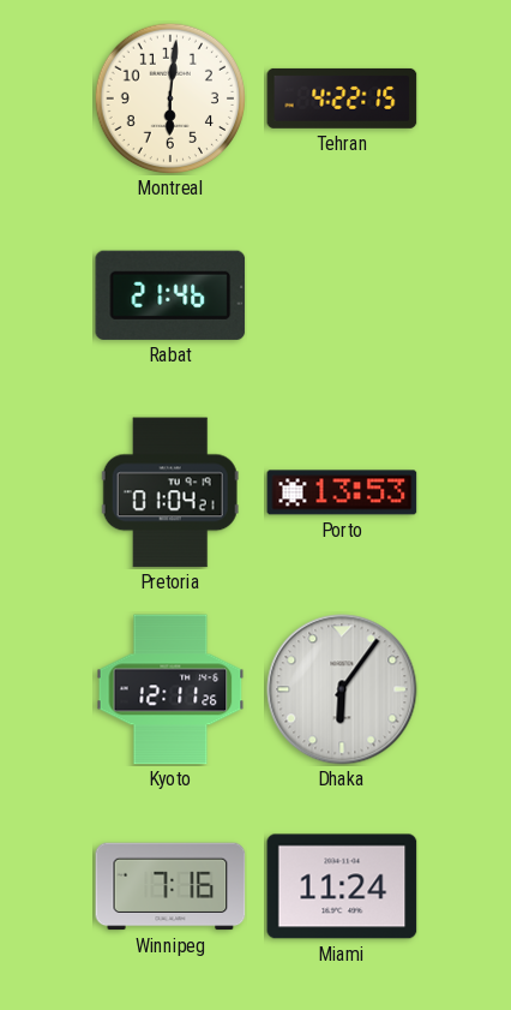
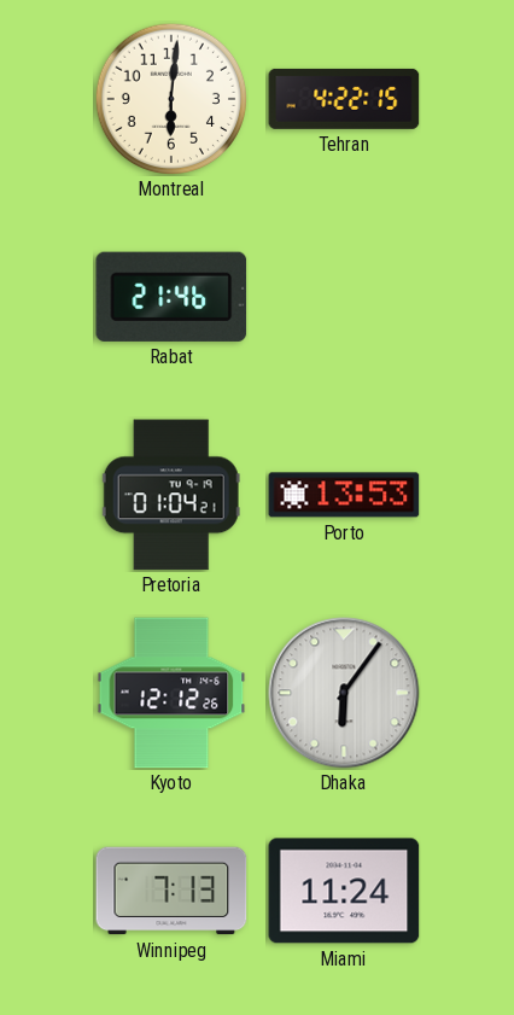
Kyoto: 12:11 -> 12:12 (171, 693)
Winnipeg: 7:16 -> 7:13 (171, 891)
